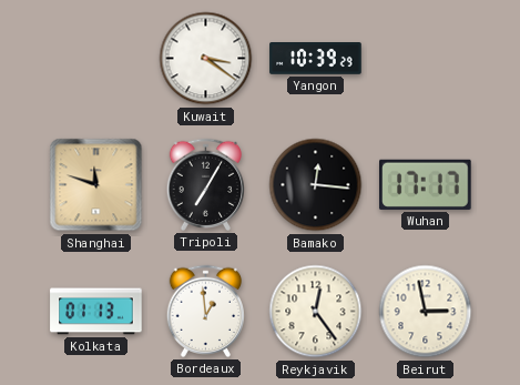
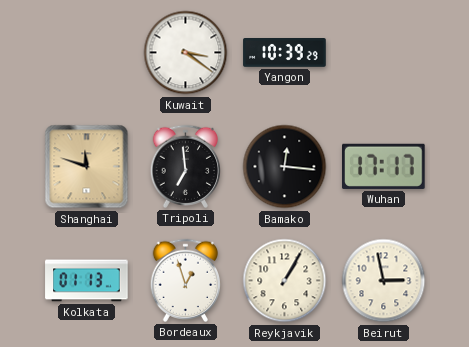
Tripoli: 7:05 -> 6:59 (185, 166)
Bordeaux: 12:59 -> 12:57 (185, 280)
Reykjavik: 12:24 -> 1:05 (285, 281)
